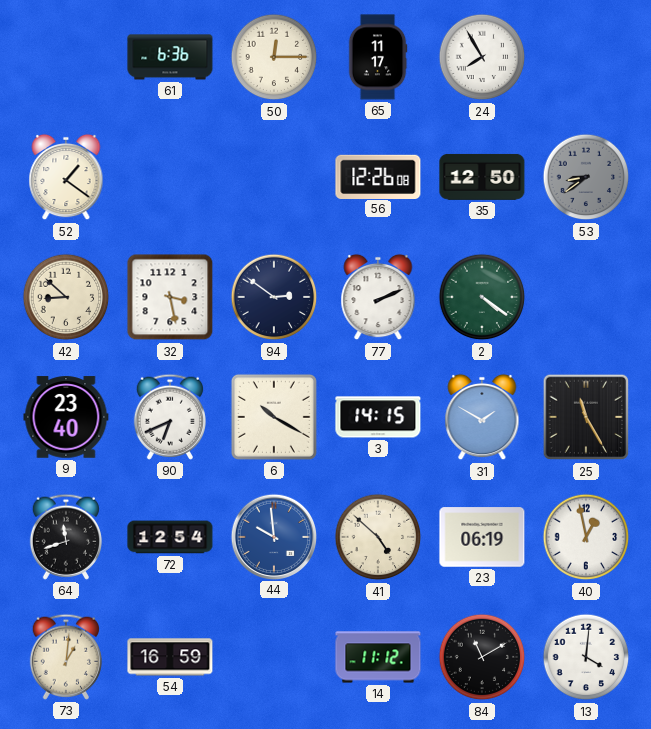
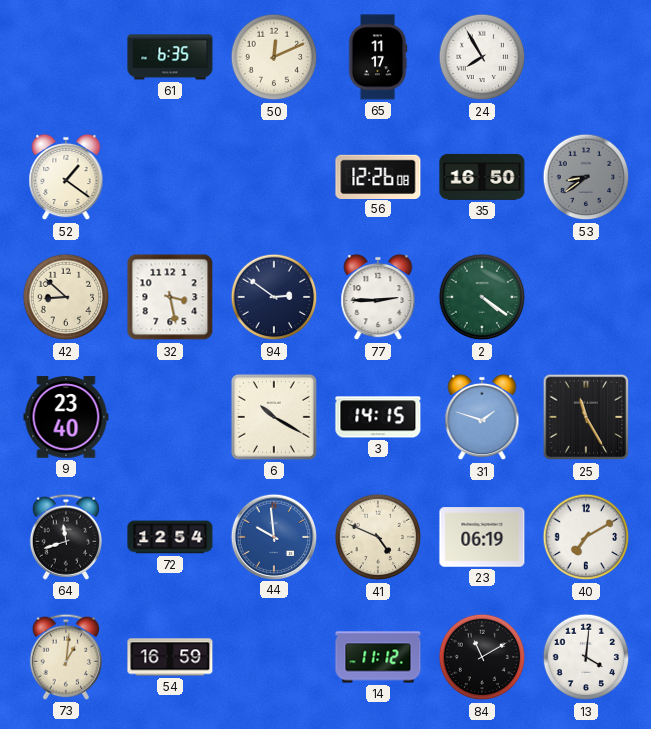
61: 6:36 -> 6:35 (170, 57)
50: 12:15 -> 12:11 (274, 57)
35: 12:50 -> 16:50 (482, 177)
77: 2:11 -> 2:45 (378, 297)
90: 6:41 -> none (169, 417)
31: 1:50 -> 1:48 (482, 417)
41: 4:52 -> 4:49 (378, 537)
40: 12:58 -> 7:10 (586, 537)
